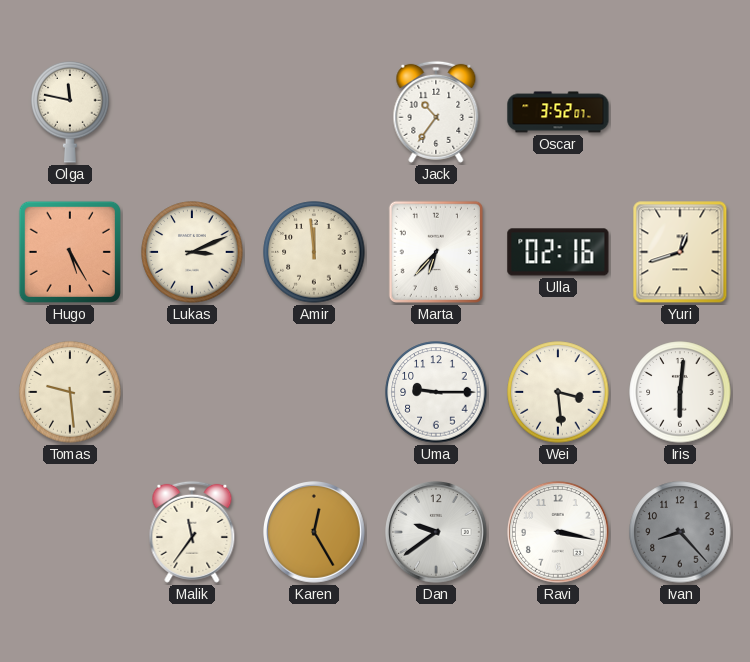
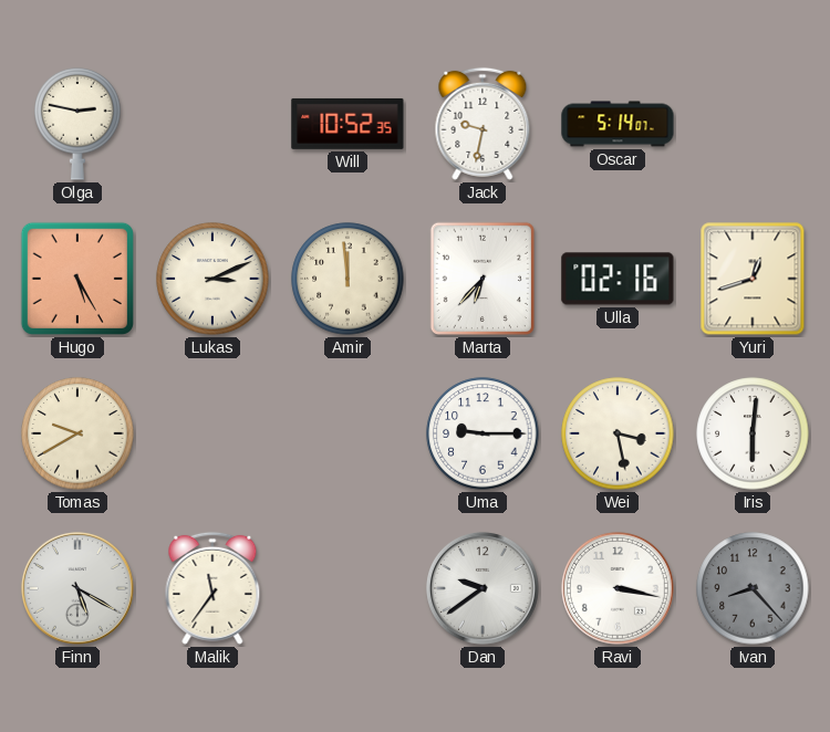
Olga: 11:47 -> 2:47 (77, 124)
Will: none -> 10:52 (347, 124)
Jack: 10:36 -> 9:32 (483, 124)
Oscar: 3:52 -> 5:14 (618, 124)
Tomas: 9:29 -> 9:40 (77, 433)
Wei: 3:29 -> 3:28 (618, 433)
Finn: none -> 5:20 (79, 589)
Karen: 12:25 -> none (315, 533)
